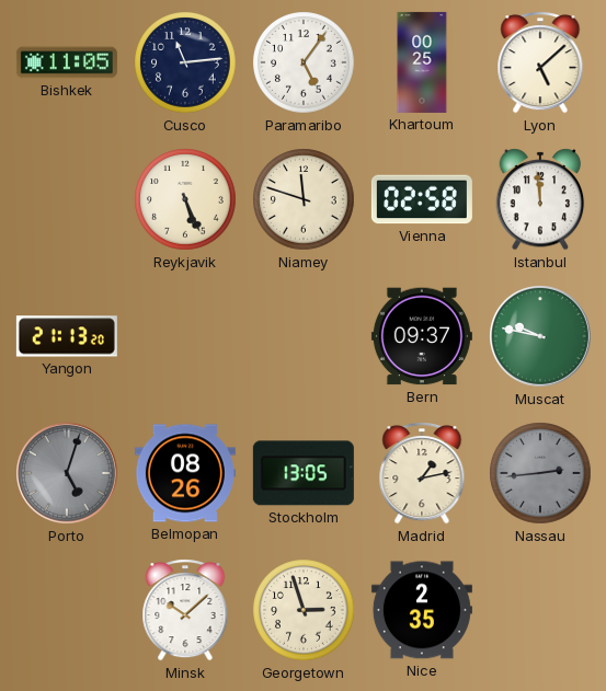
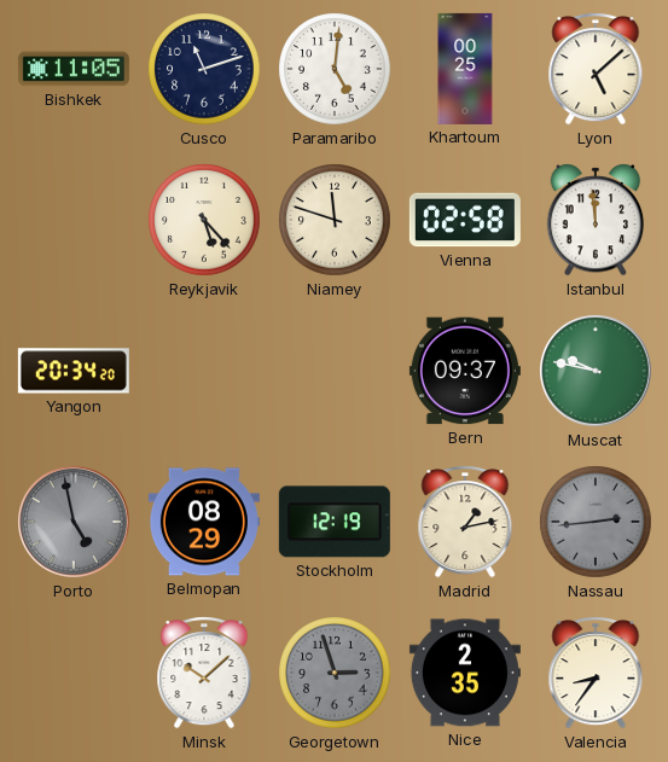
Cusco: 11:14 -> 11:12 (204, 69)
Paramaribo: 5:06 -> 5:01 (335, 69)
Reykjavik: 5:26 -> 5:23 (204, 220)
Yangon: 21:13 -> 20:34 (74, 371)
Porto: 5:03 -> 4:58 (75, 523)
Belmopan: 08:26 -> 08:29 (204, 522)
Stockholm: 13:05 -> 12:19 (335, 522)
Georgetown dial: cream -> grey (335, 673)
Valencia: none -> 8:36 (596, 673)
